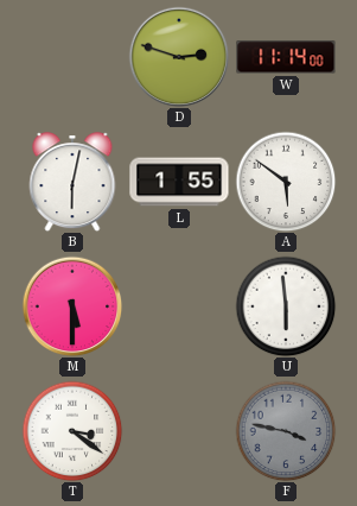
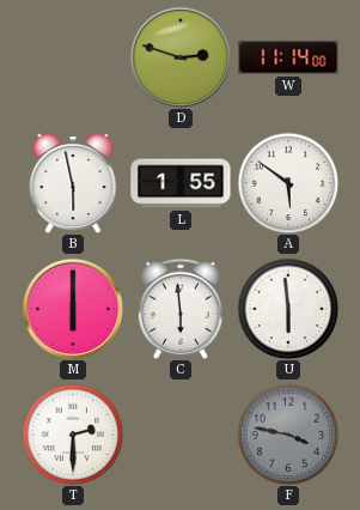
B: 6:02 -> 5:58 (73, 183)
M: 5:30 -> 6:00 (73, 309)
C: none -> 5:59 (181, 309)
T: 3:21 -> 2:30 (73, 435)
